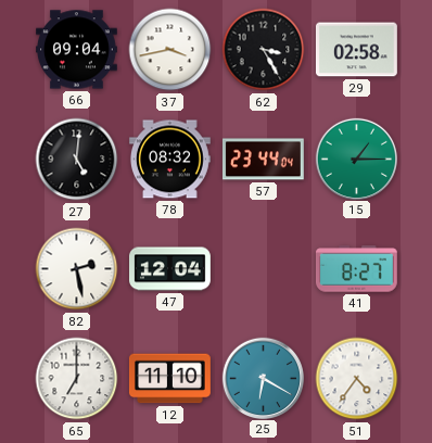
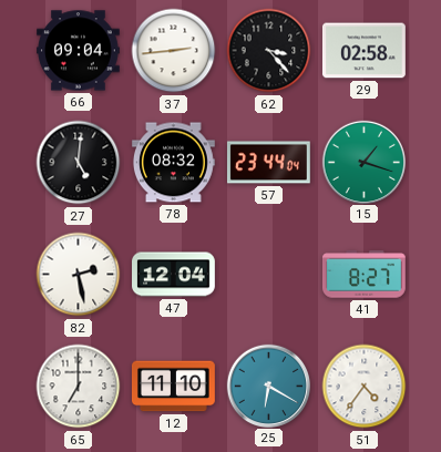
37: 3:43 -> 2:44 (174, 51)
62: 3:25 -> 3:23 (269, 51)
15: 1:15 -> 1:18 (363, 162)
